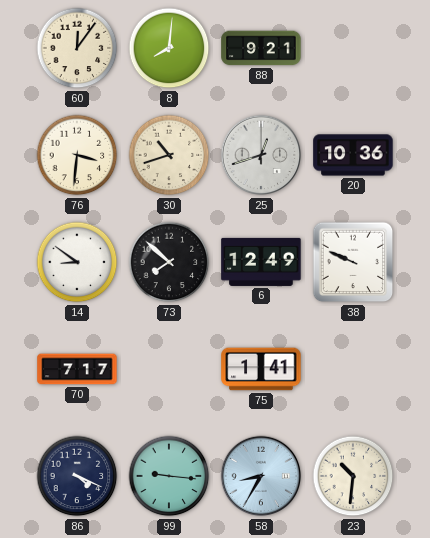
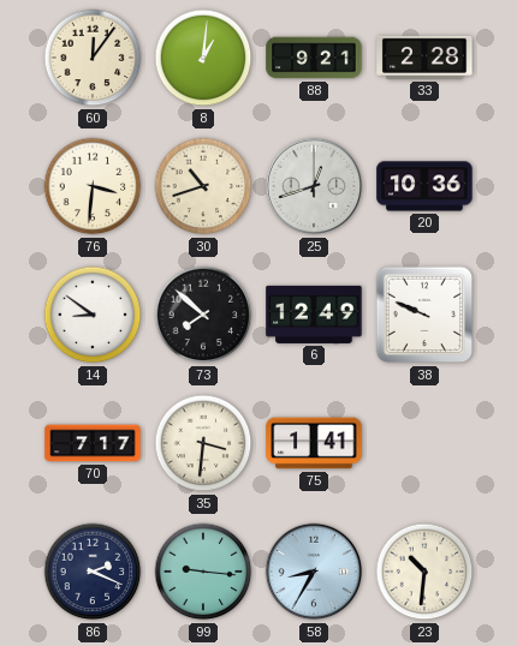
8: 8:01 -> 1:01 (203, 58)
33: none -> 2:28 (424, 58)
35: none -> 3:31 (203, 443)
86: 4:19 -> 2:19 (93, 572)
